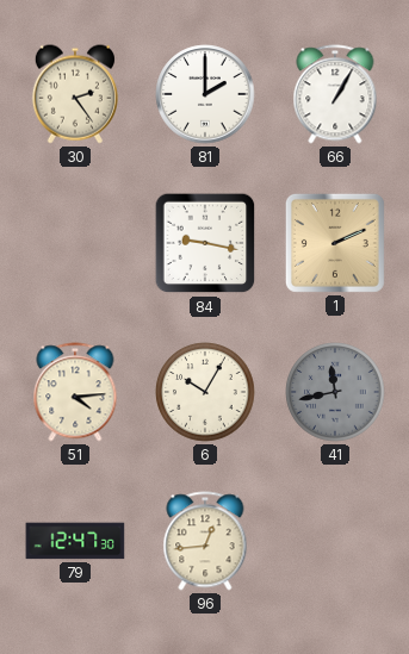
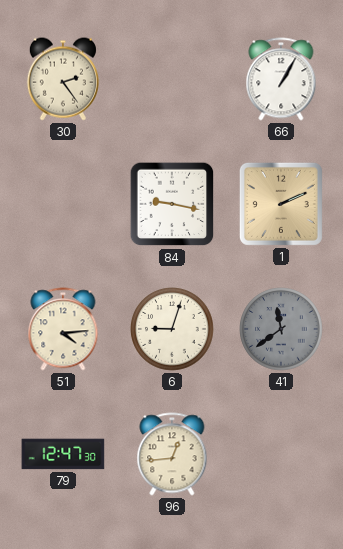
81: 2:00 -> none (205, 94)
6: 10:05 -> 9:03 (172, 329)
41: 11:43 -> 11:39 (281, 329)
